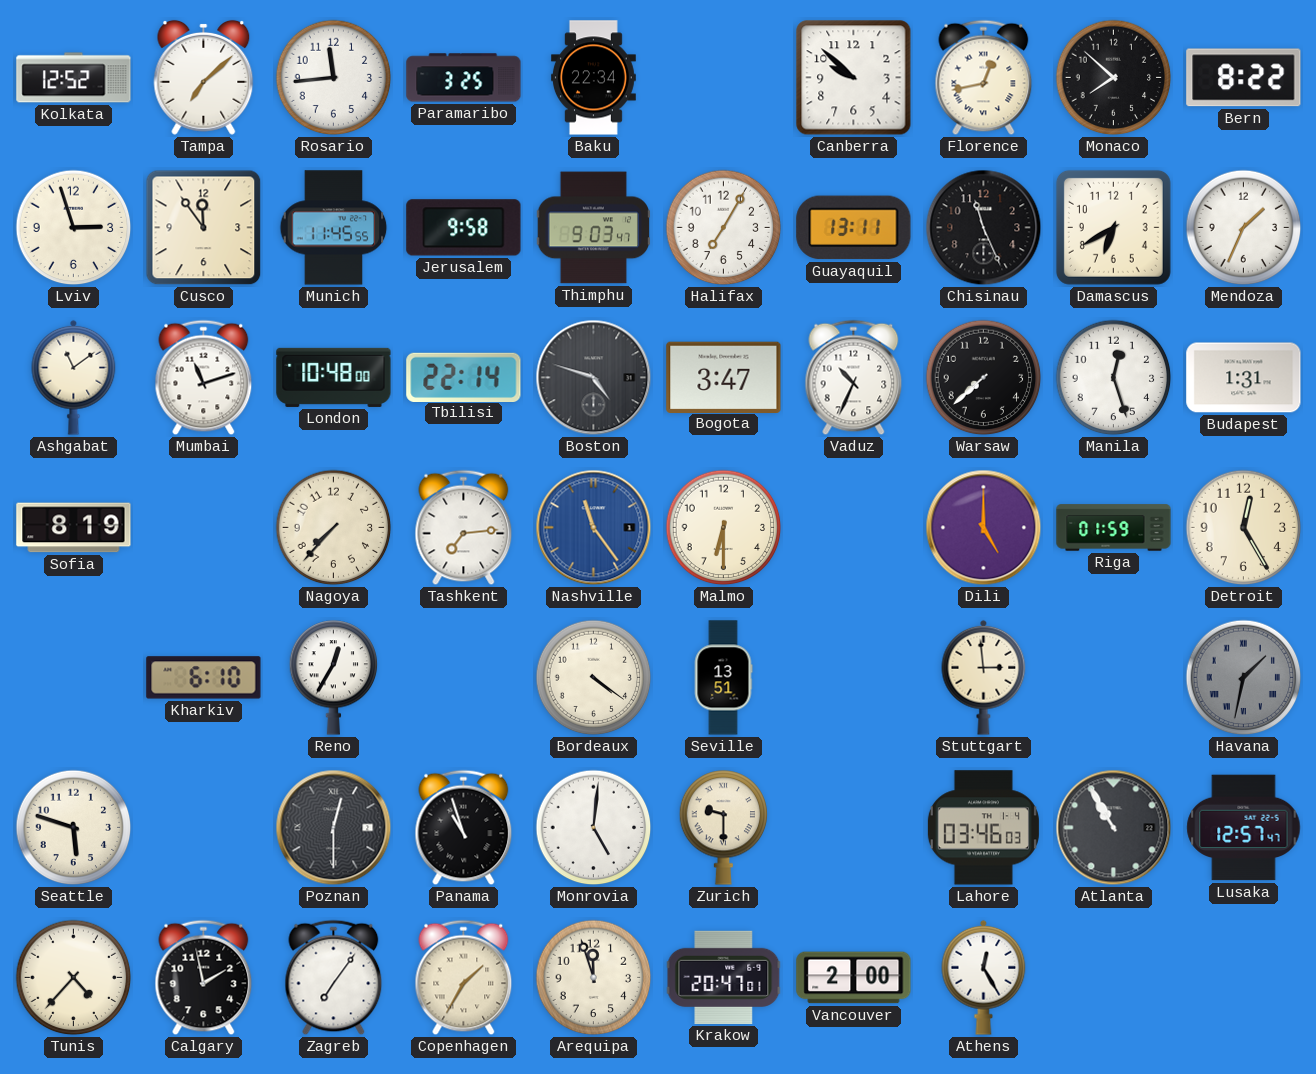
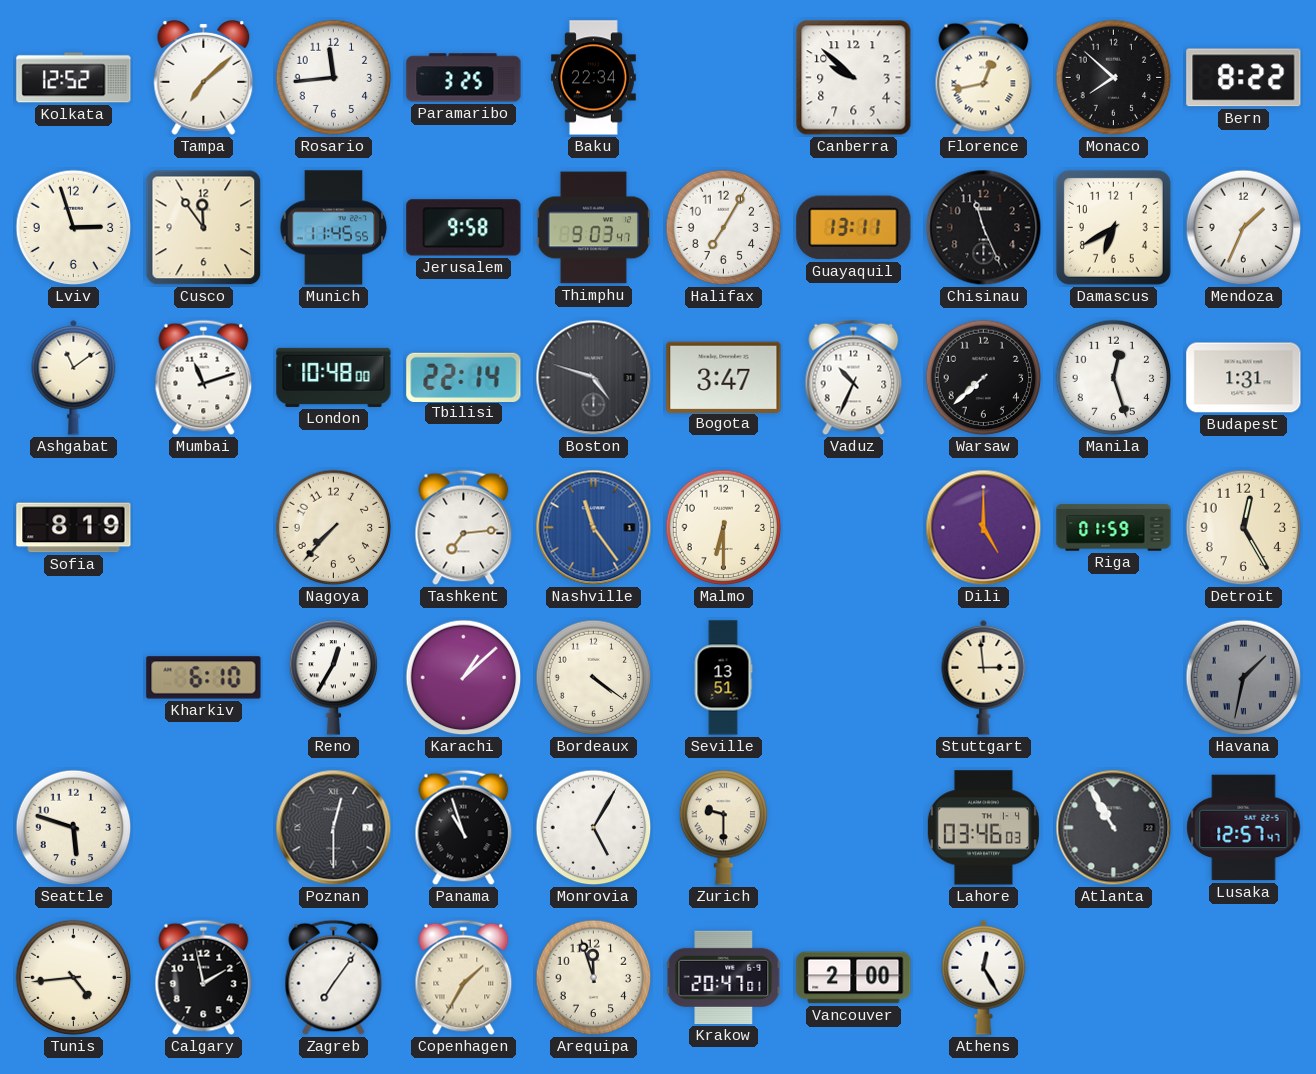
Karachi: none -> 1:08 (464, 678)
Monrovia: 5:01 -> 5:05 (594, 828)
Tunis: 4:37 -> 4:44 (74, 978)
